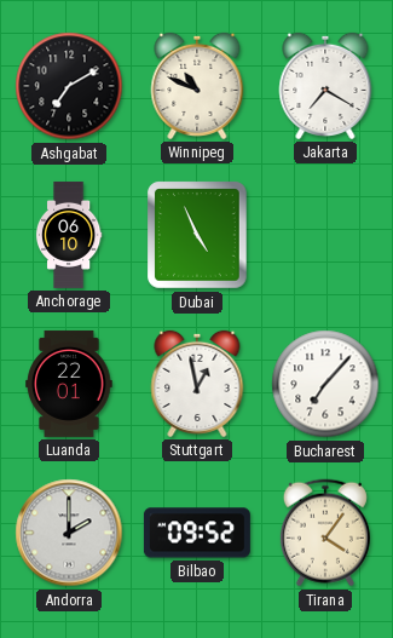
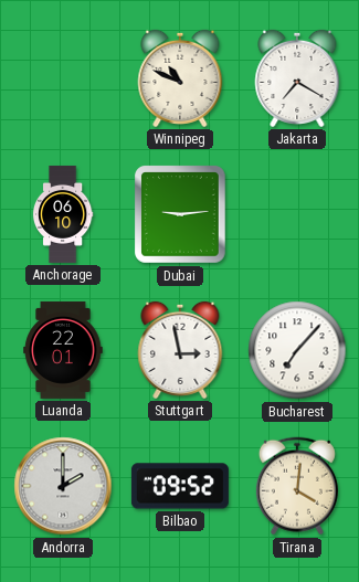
Ashgabat: 7:10 -> none (69, 86)
Dubai: 4:56 -> 9:14 (181, 215)
Stuttgart: 12:58 -> 2:58 (180, 350)
Tirana: 4:06 -> 4:01 (297, 486)
